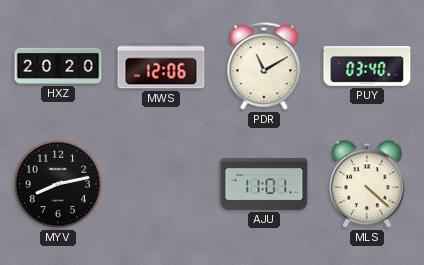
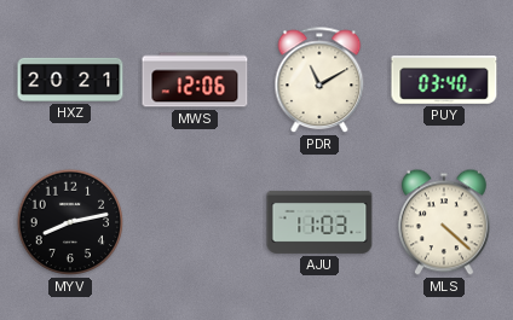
HXZ: 20:20 -> 20:21 (70, 80)
AJU: 11:01 -> 11:03 (319, 222)
